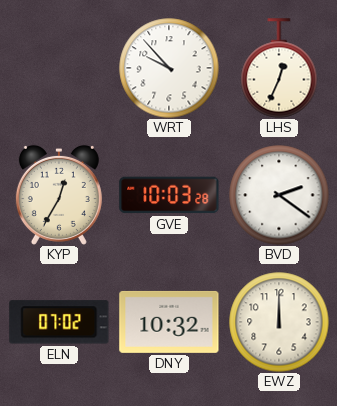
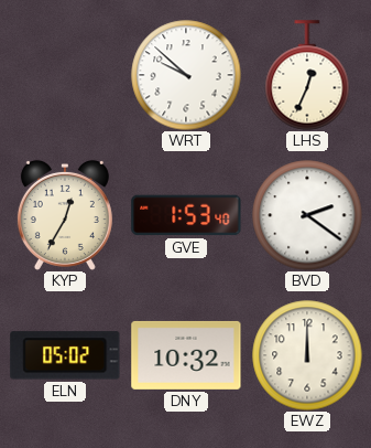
WRT: 9:53 -> 9:52 (186, 75)
GVE: 10:03 -> 1:53 (186, 215)
ELN: 07:02 -> 05:02 (65, 355)
